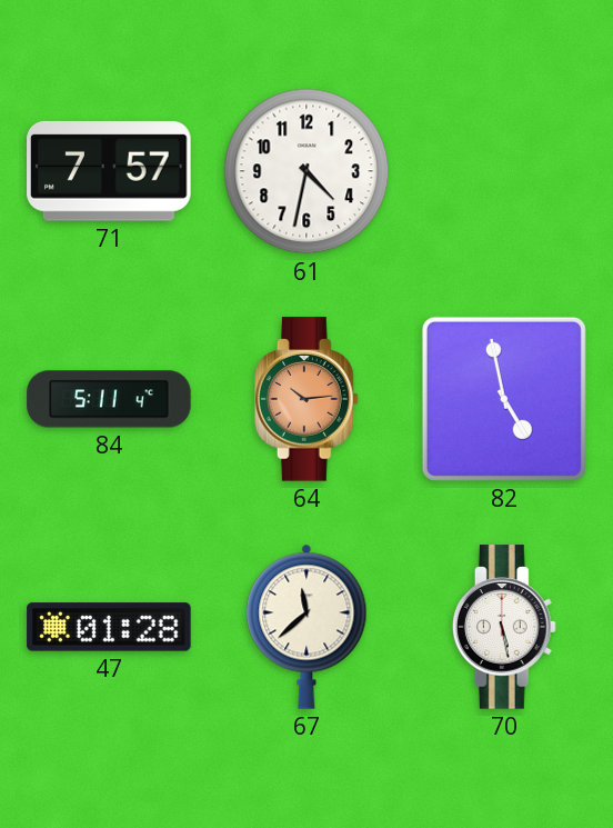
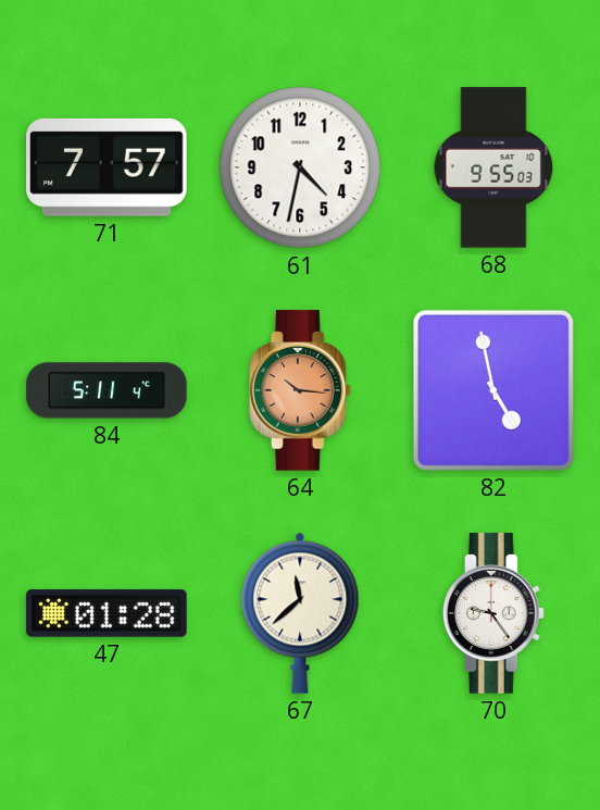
68: none -> 9:55 (493, 167)
64: 10:14 -> 10:16 (300, 390)
70: 5:28 -> 9:24 (493, 613)
